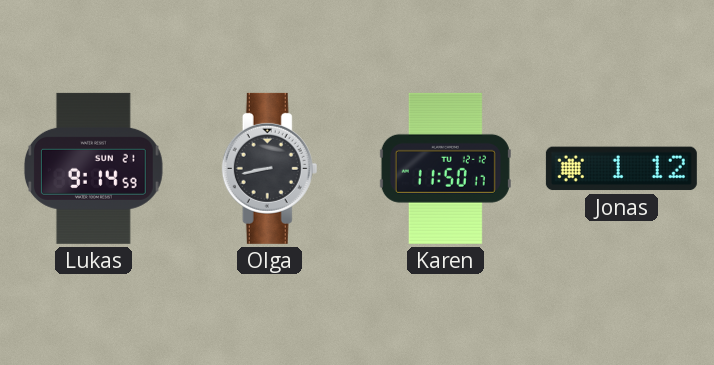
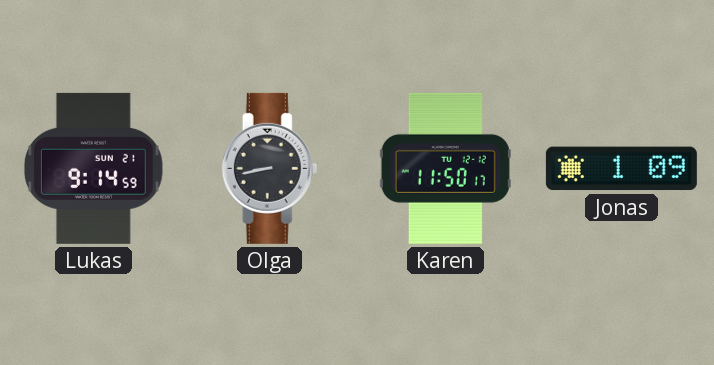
Jonas: 1:12 -> 1:09 (621, 169)
